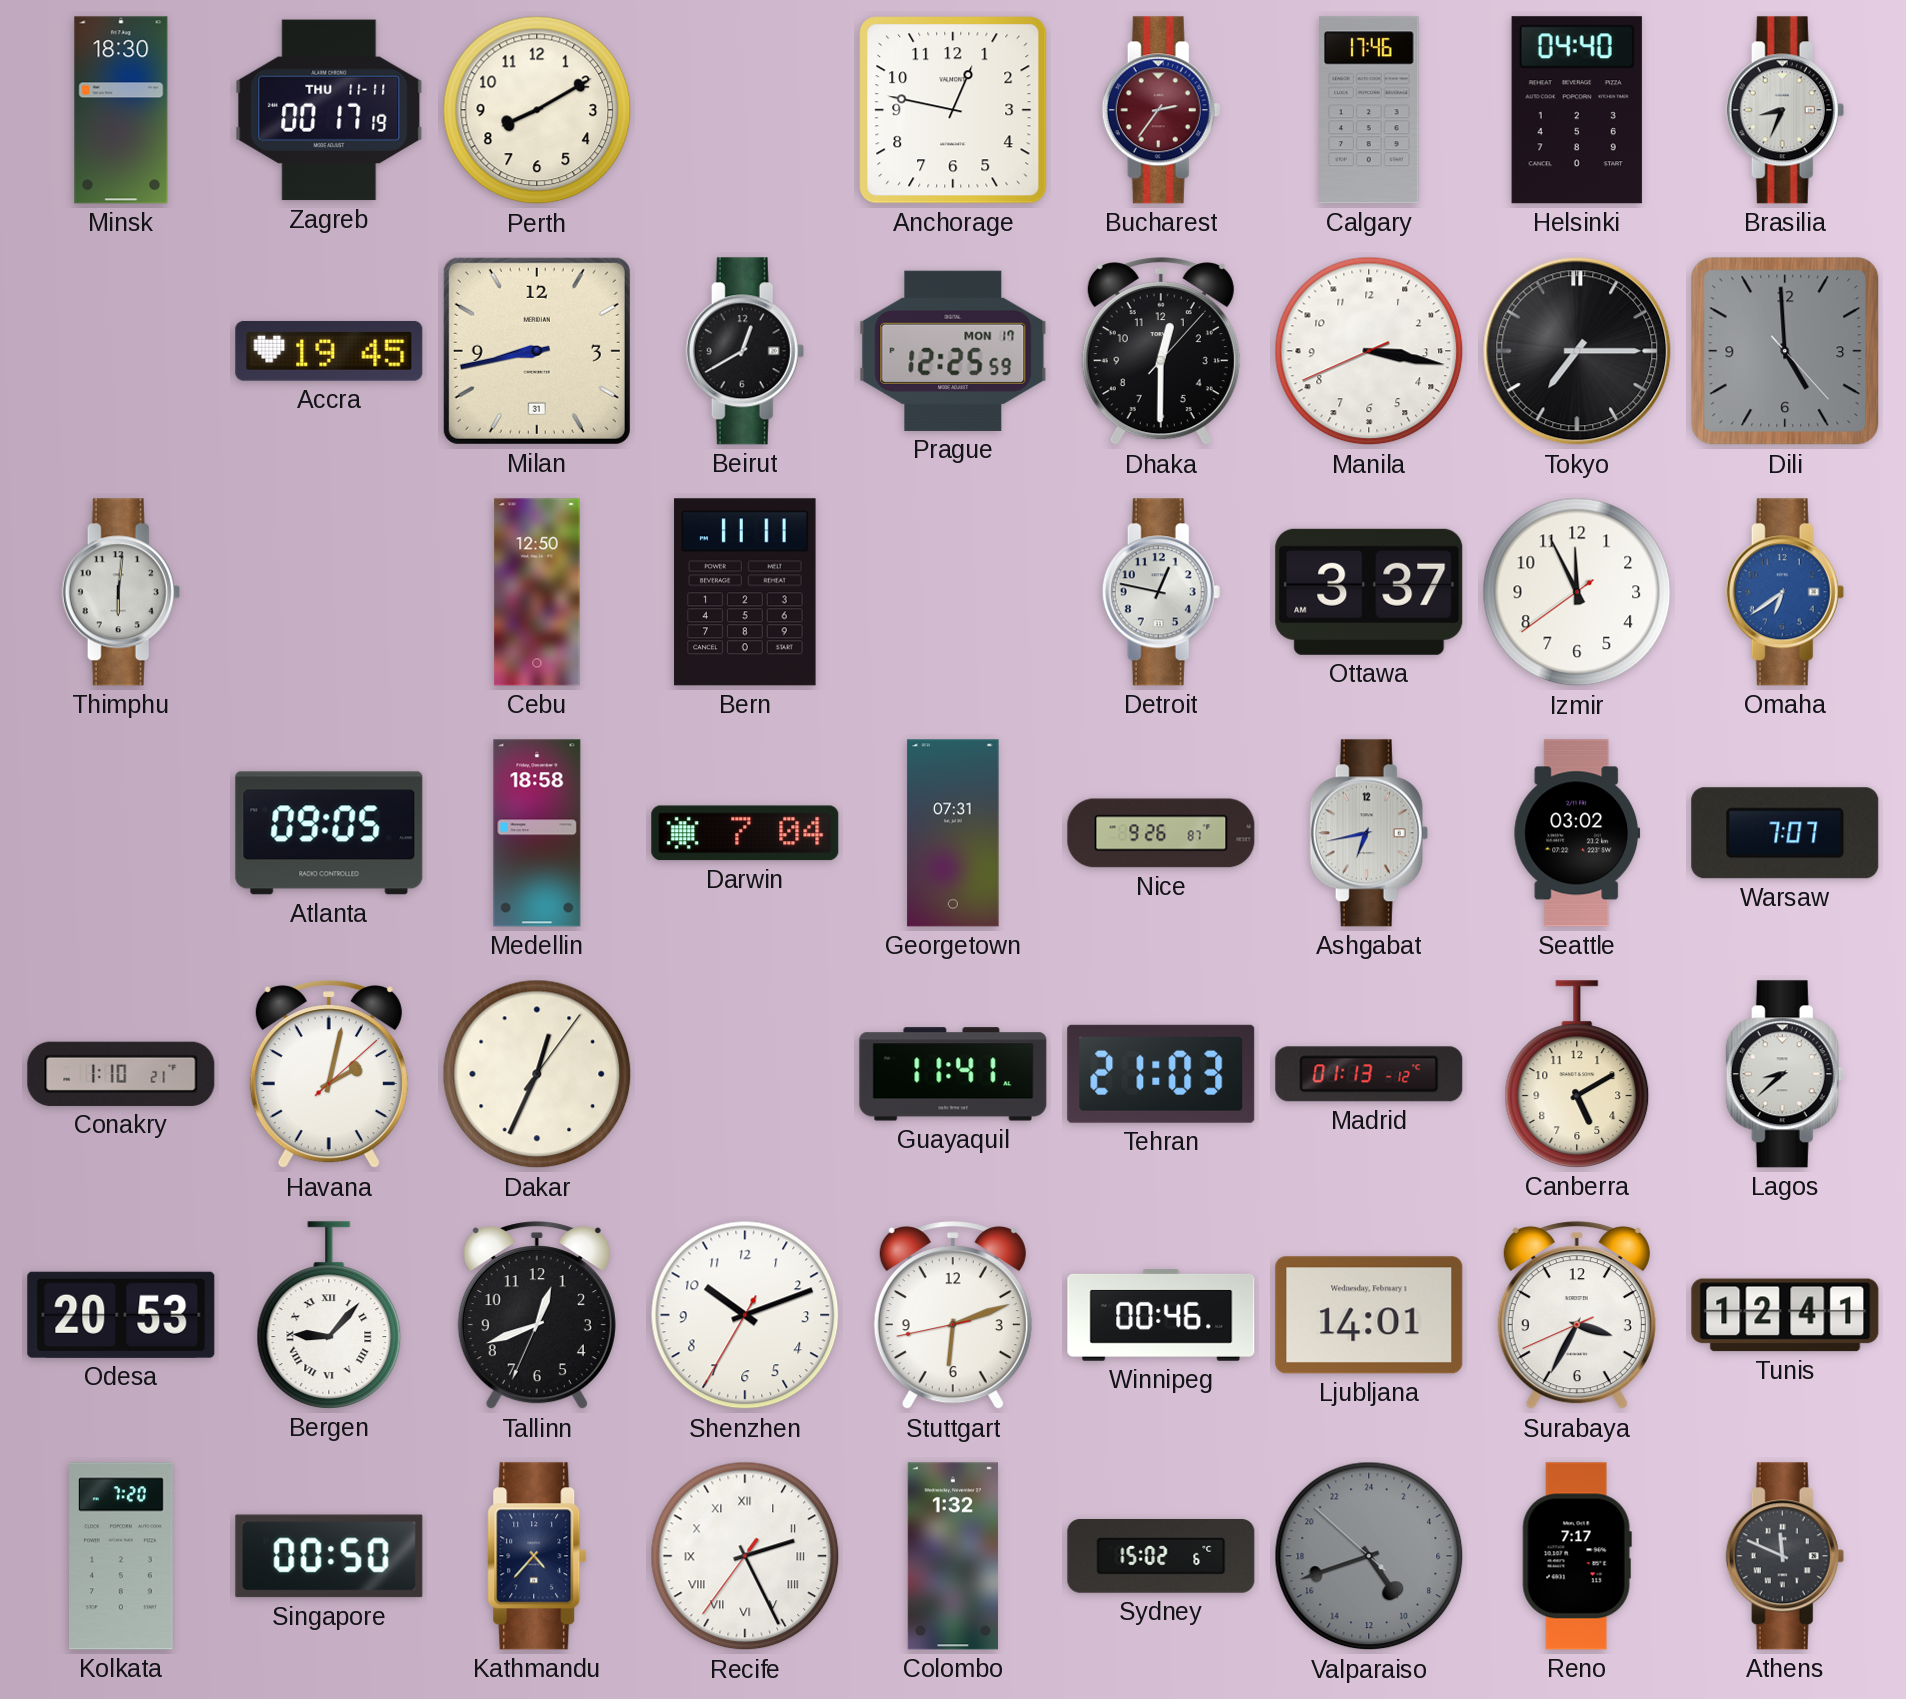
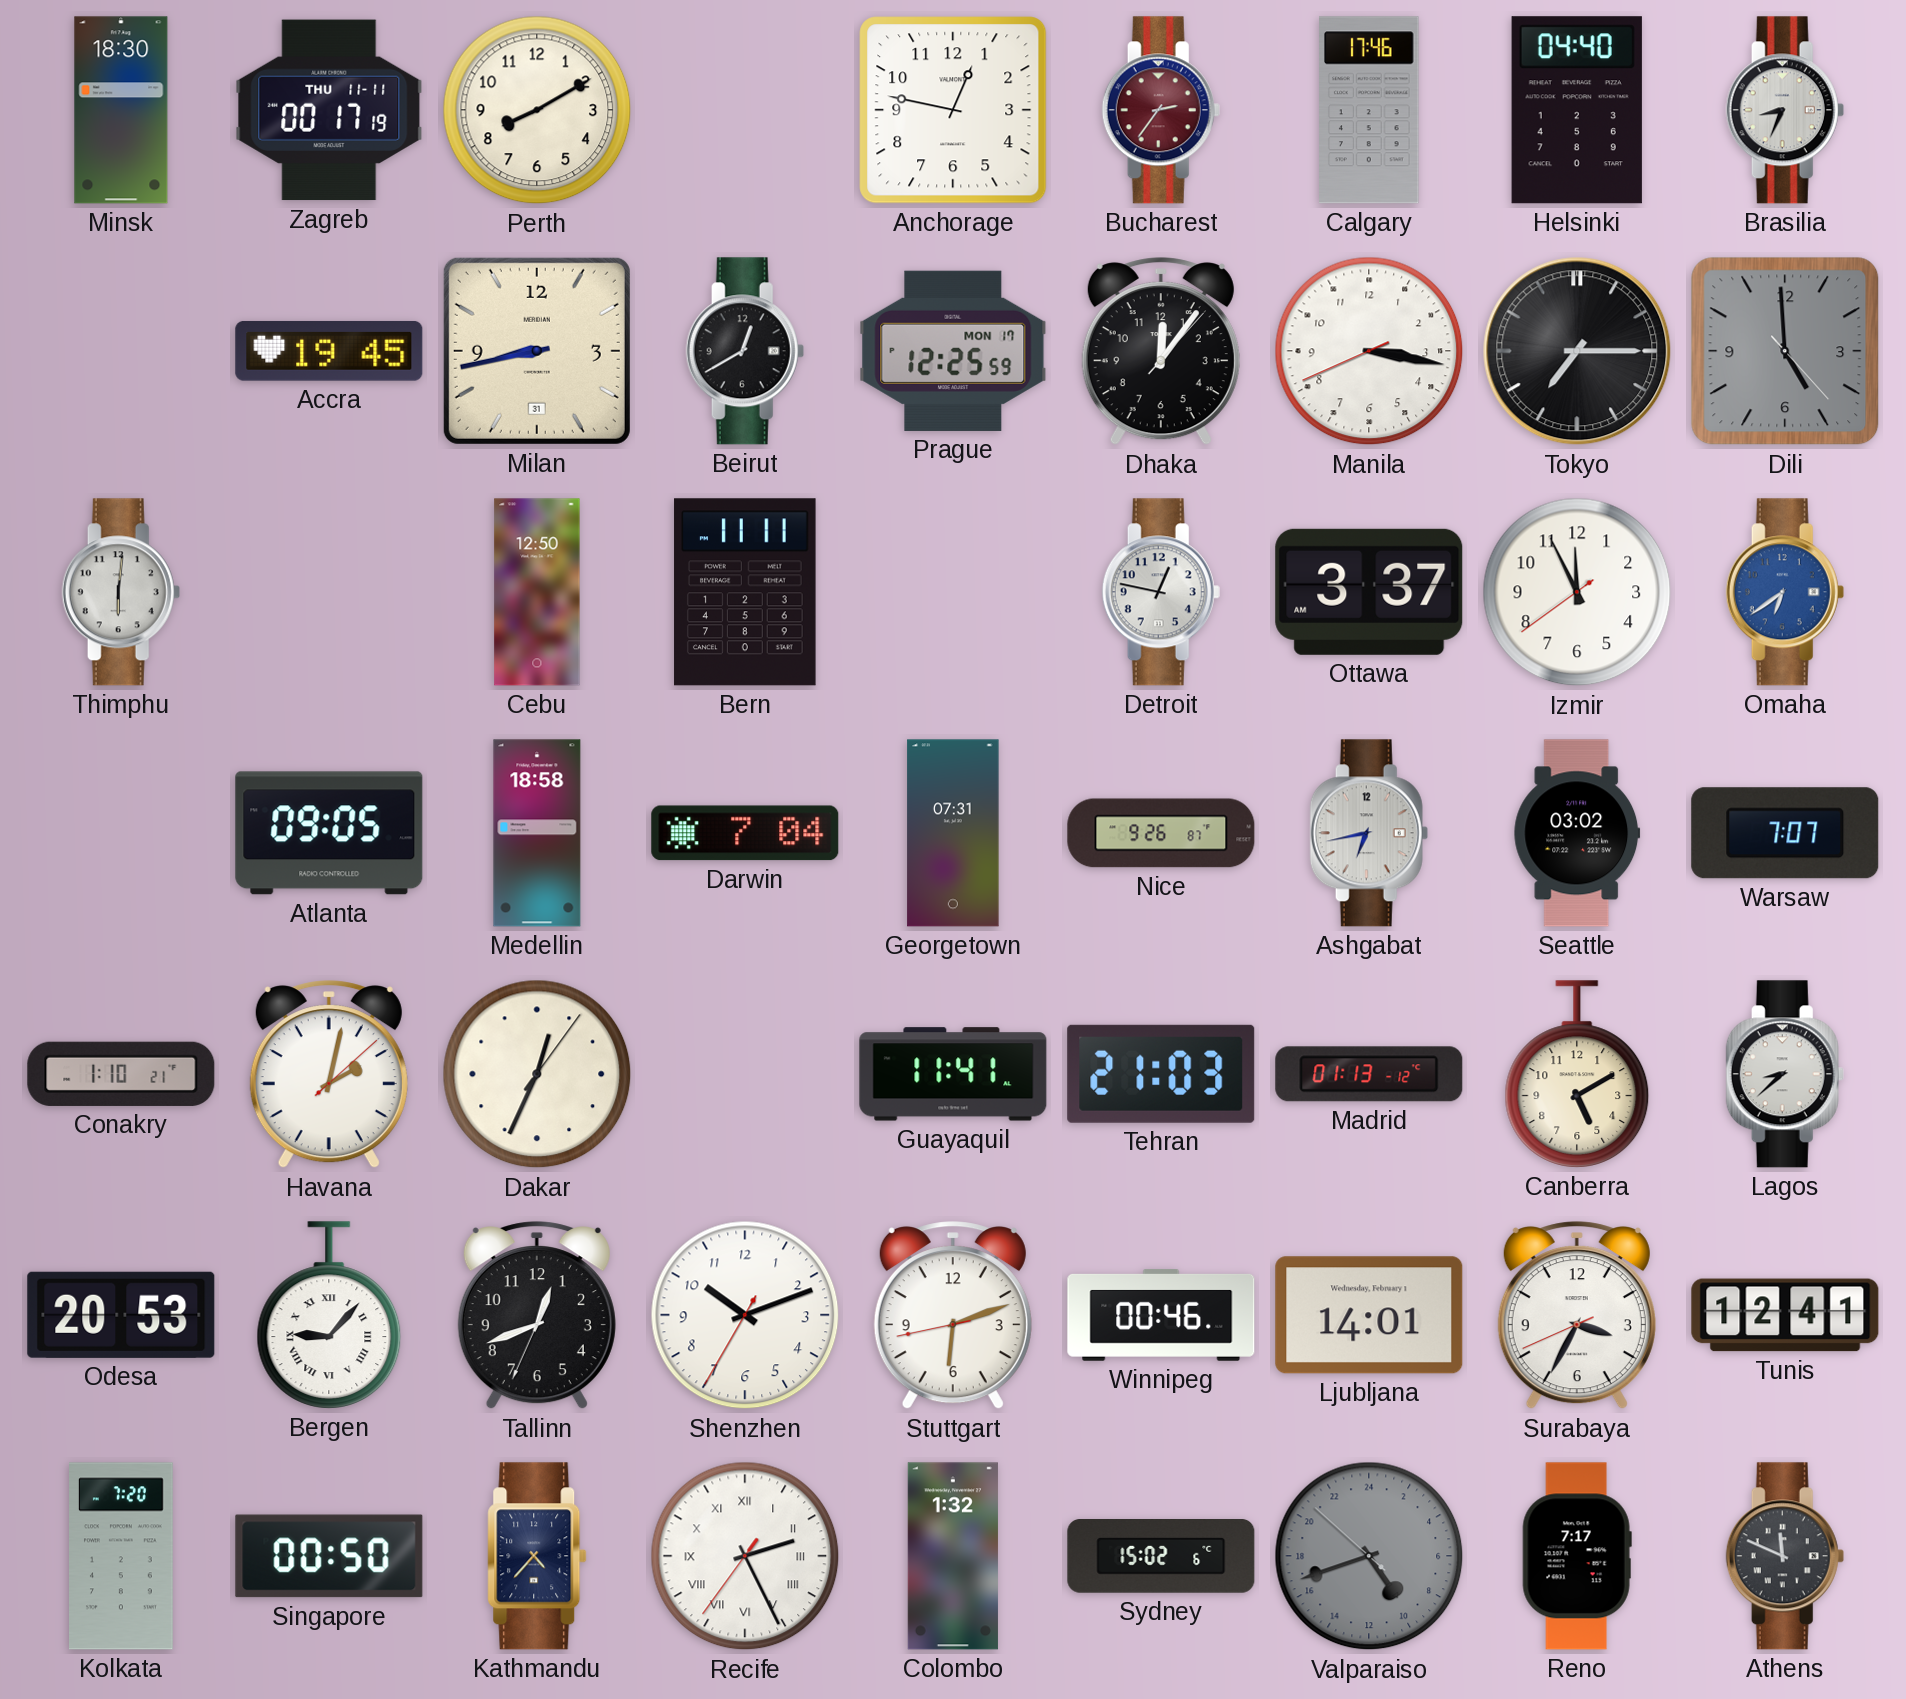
Dhaka: 12:30 -> 12:06 (1161, 352)
